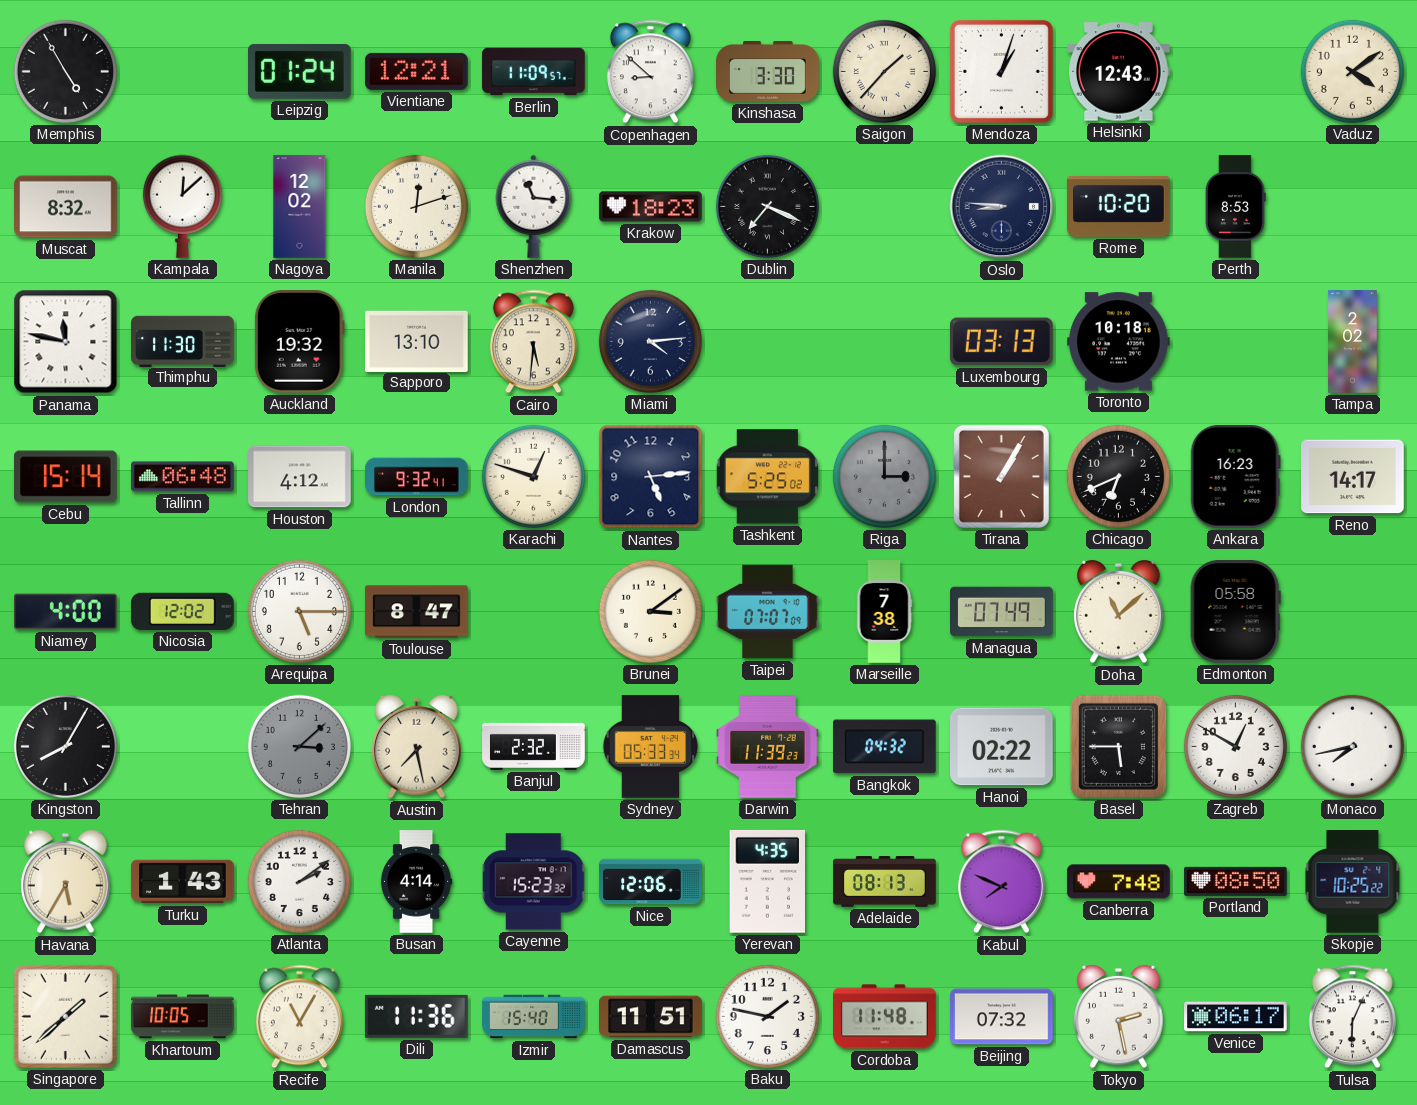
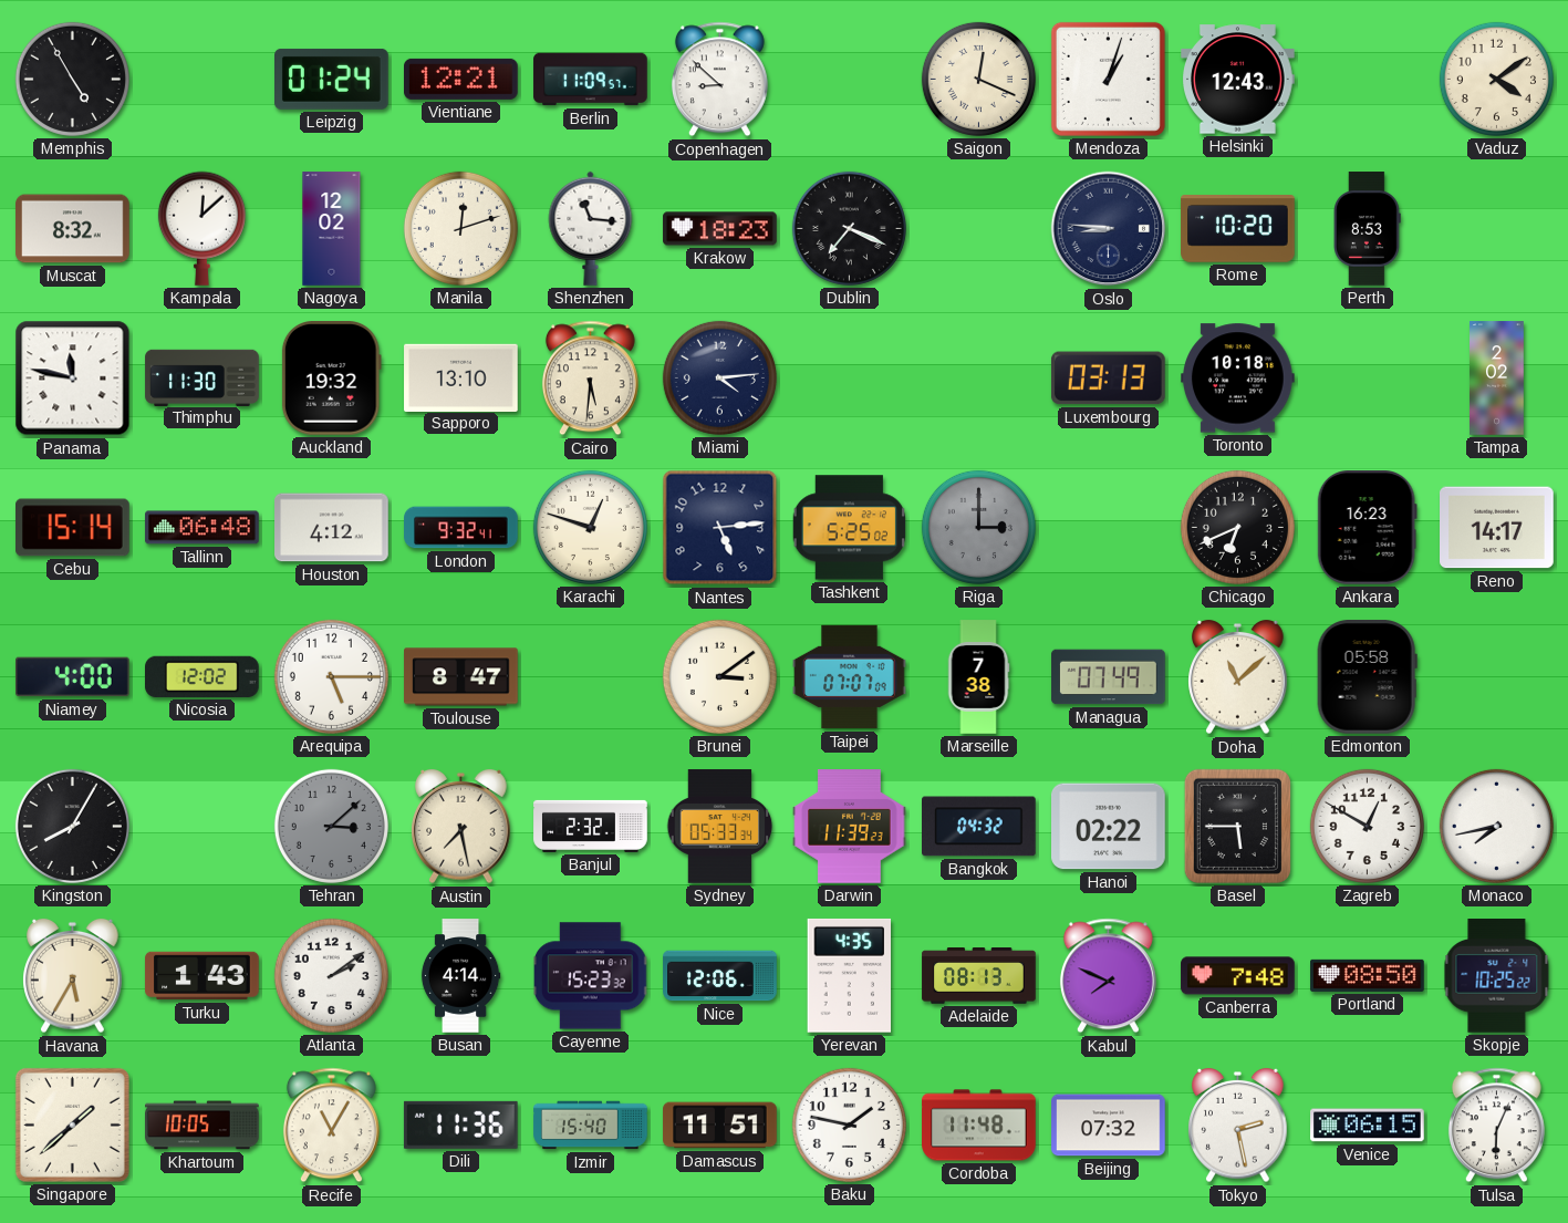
Kinshasa: 3:30 -> none (768, 72)
Saigon: 1:37 -> 12:19 (978, 79)
Tirana: 1:05 -> none (1001, 476)
Venice: 06:17 -> 06:15 (1368, 1126)
